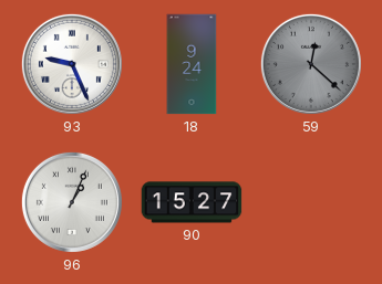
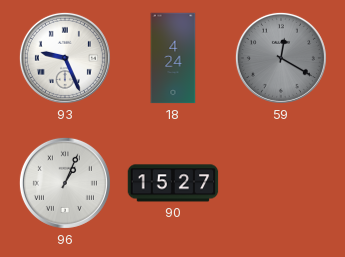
18: 9:24 -> 4:24 (173, 58)
59: 12:22 -> 12:20 (281, 58)
